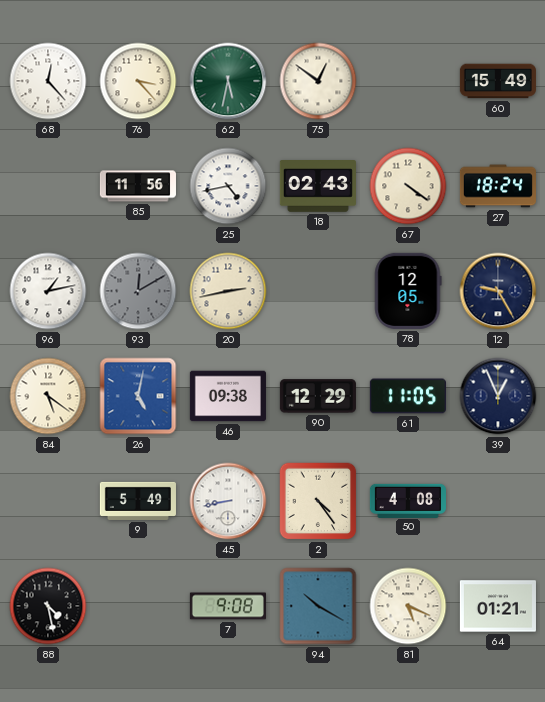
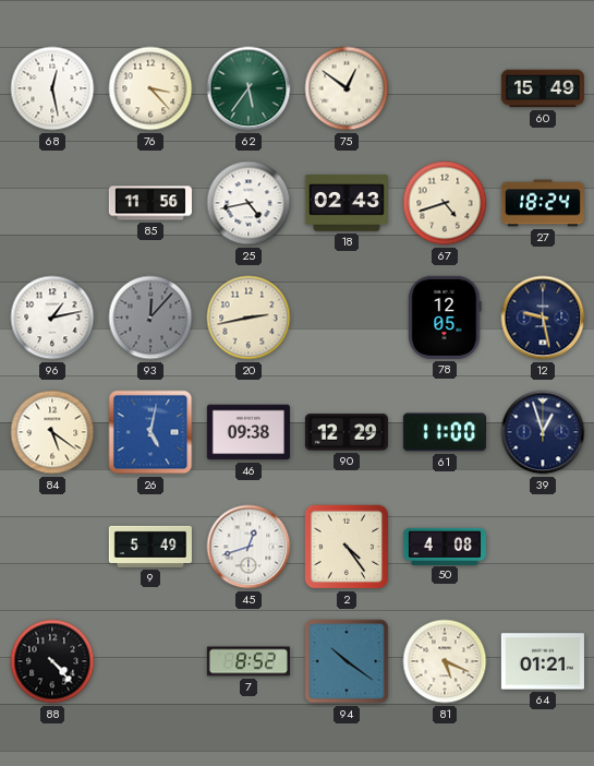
68: 12:23 -> 12:28 (52, 88)
62: 5:32 -> 5:36 (248, 88)
67: 4:21 -> 4:42 (445, 203)
93: 12:10 -> 12:07 (150, 318)
12: 9:25 -> 9:28 (543, 318)
61: 11:05 -> 11:00 (445, 432)
39: 12:56 -> 12:57 (543, 432)
45: 8:43 -> 12:42 (248, 547)
88: 4:28 -> 4:23 (52, 661)
7: 9:08 -> 8:52 (248, 661)
94: 10:20 -> 10:21 (347, 661)
